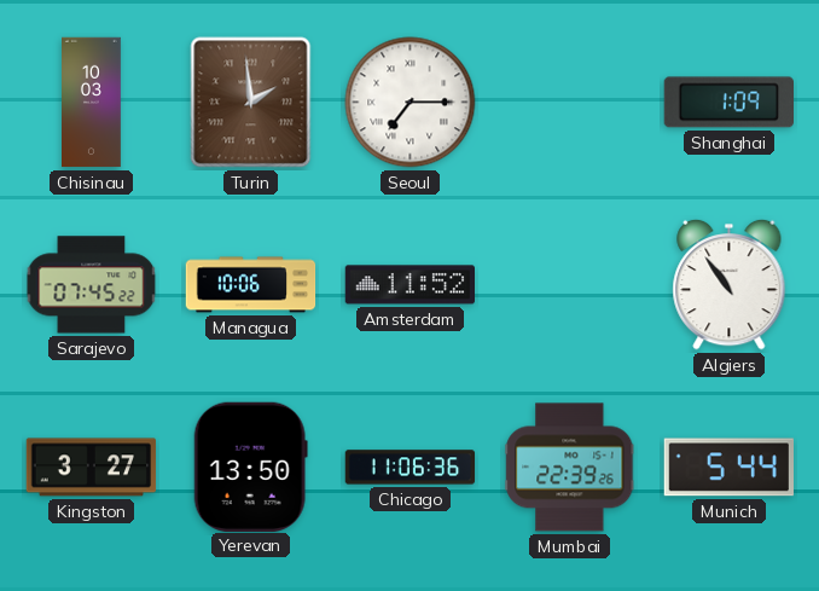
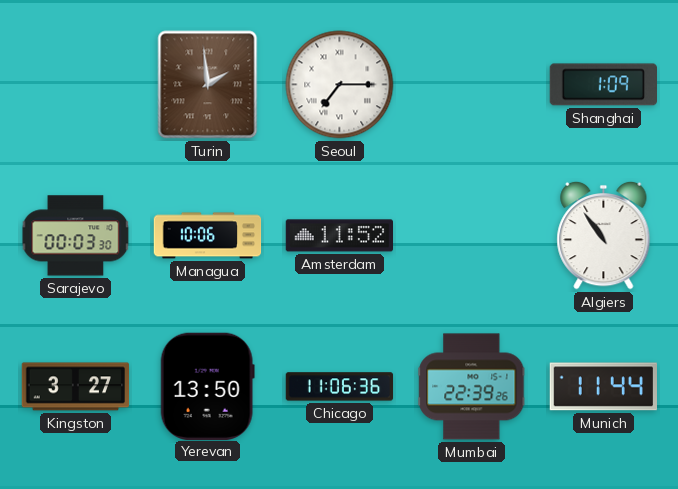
Chisinau: 10:03 -> none (92, 103)
Sarajevo: 07:45 -> 00:03 (76, 236)
Munich: 5:44 -> 11:44 (603, 387)
